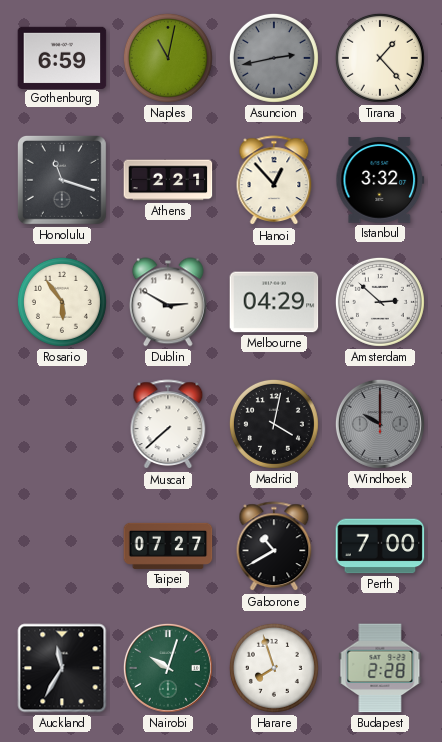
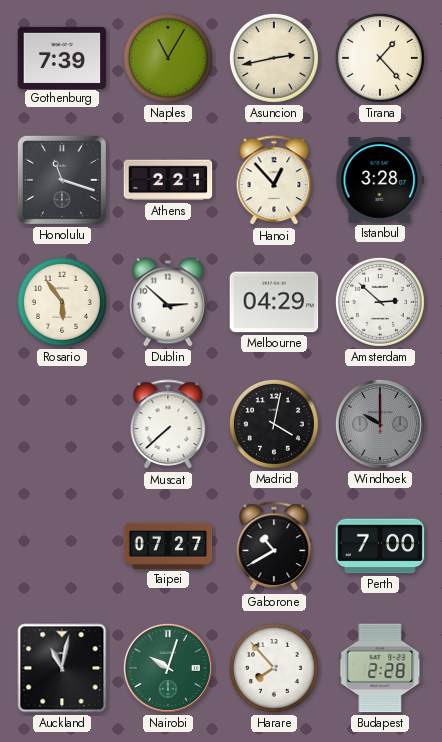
Gothenburg: 6:59 -> 7:39 (62, 57)
Naples: 11:02 -> 11:05 (168, 58)
Asuncion dial: grey -> cream (274, 58)
Istanbul: 3:32 -> 3:28 (380, 181)
Dublin: 2:50 -> 2:52 (168, 302)
Auckland: 11:35 -> 11:02 (62, 668)
Harare: 7:57 -> 7:53 (274, 668)
